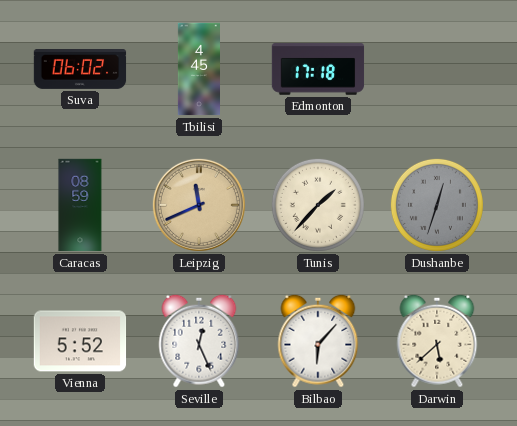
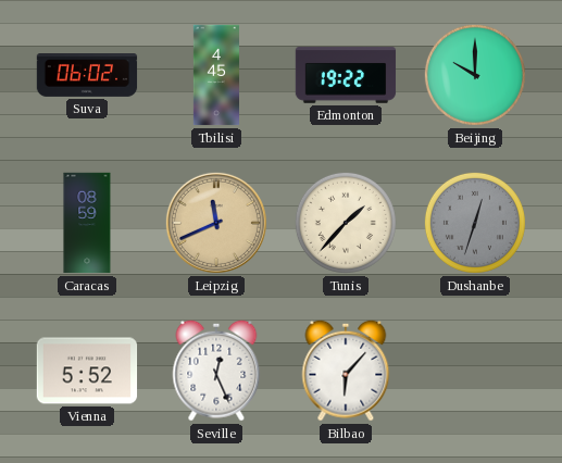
Edmonton: 17:18 -> 19:22 (346, 75)
Beijing: none -> 10:00 (475, 75)
Darwin: 5:38 -> none (437, 341)
